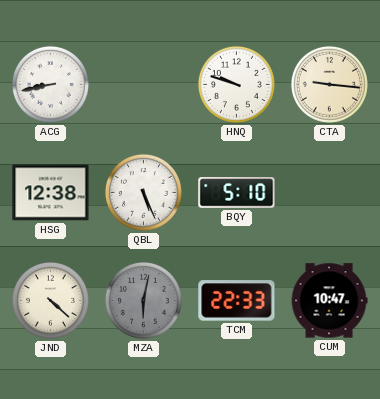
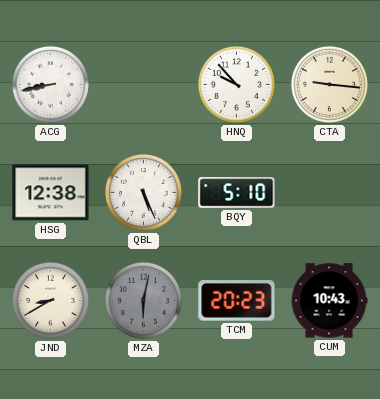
HNQ: 9:48 -> 9:53 (236, 84)
JND: 4:22 -> 8:40 (50, 300)
TCM: 22:33 -> 20:23 (237, 301)
CUM: 10:47 -> 10:43 (329, 301)
